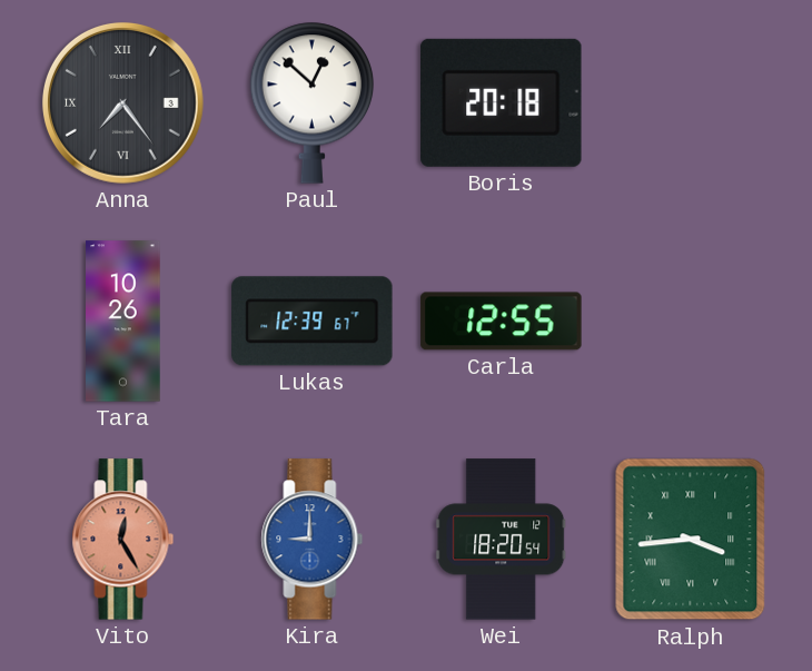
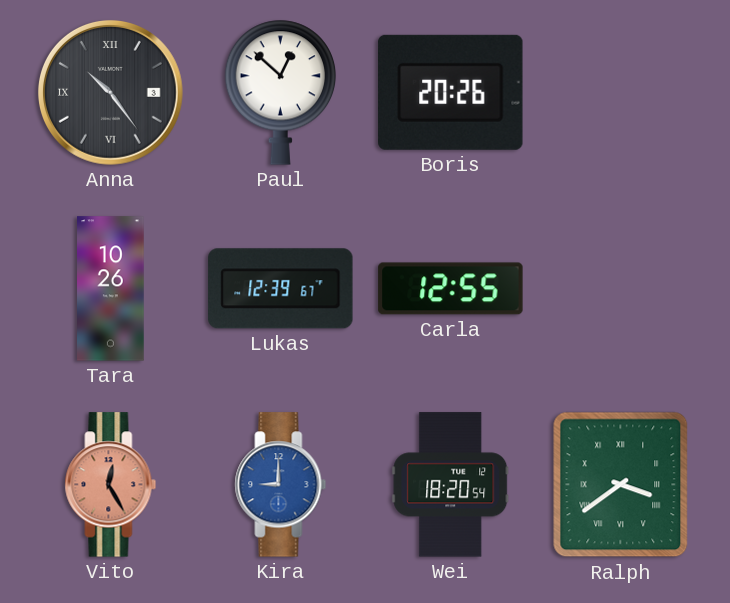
Anna: 7:24 -> 10:24 (110, 92)
Boris: 20:18 -> 20:26 (451, 92)
Ralph: 3:44 -> 3:39 (621, 485)
